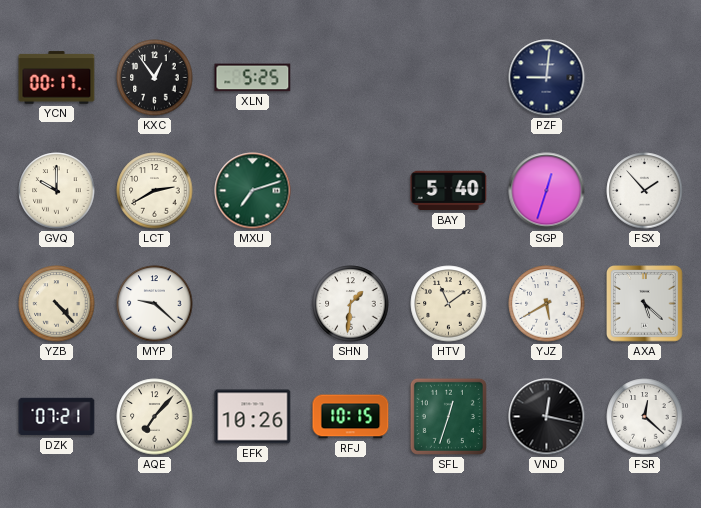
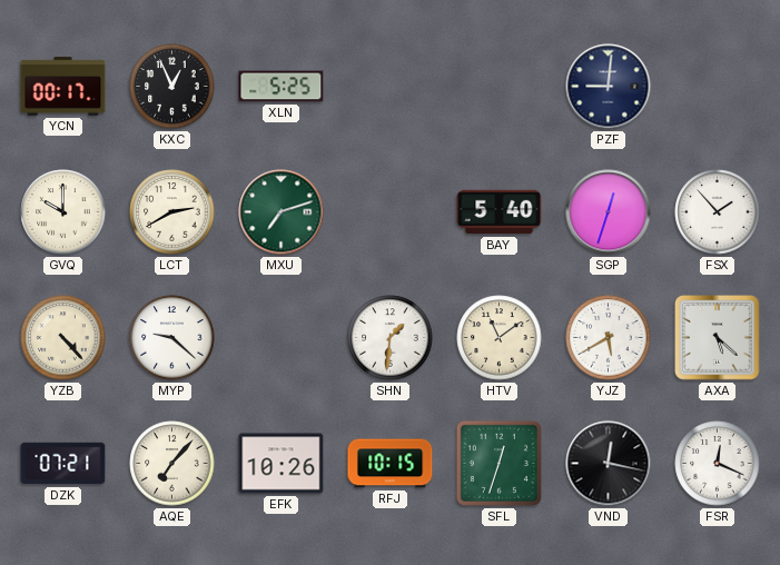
KXC: 12:54 -> 12:56 (172, 87)
FSR: 12:22 -> 12:19 (718, 464)
